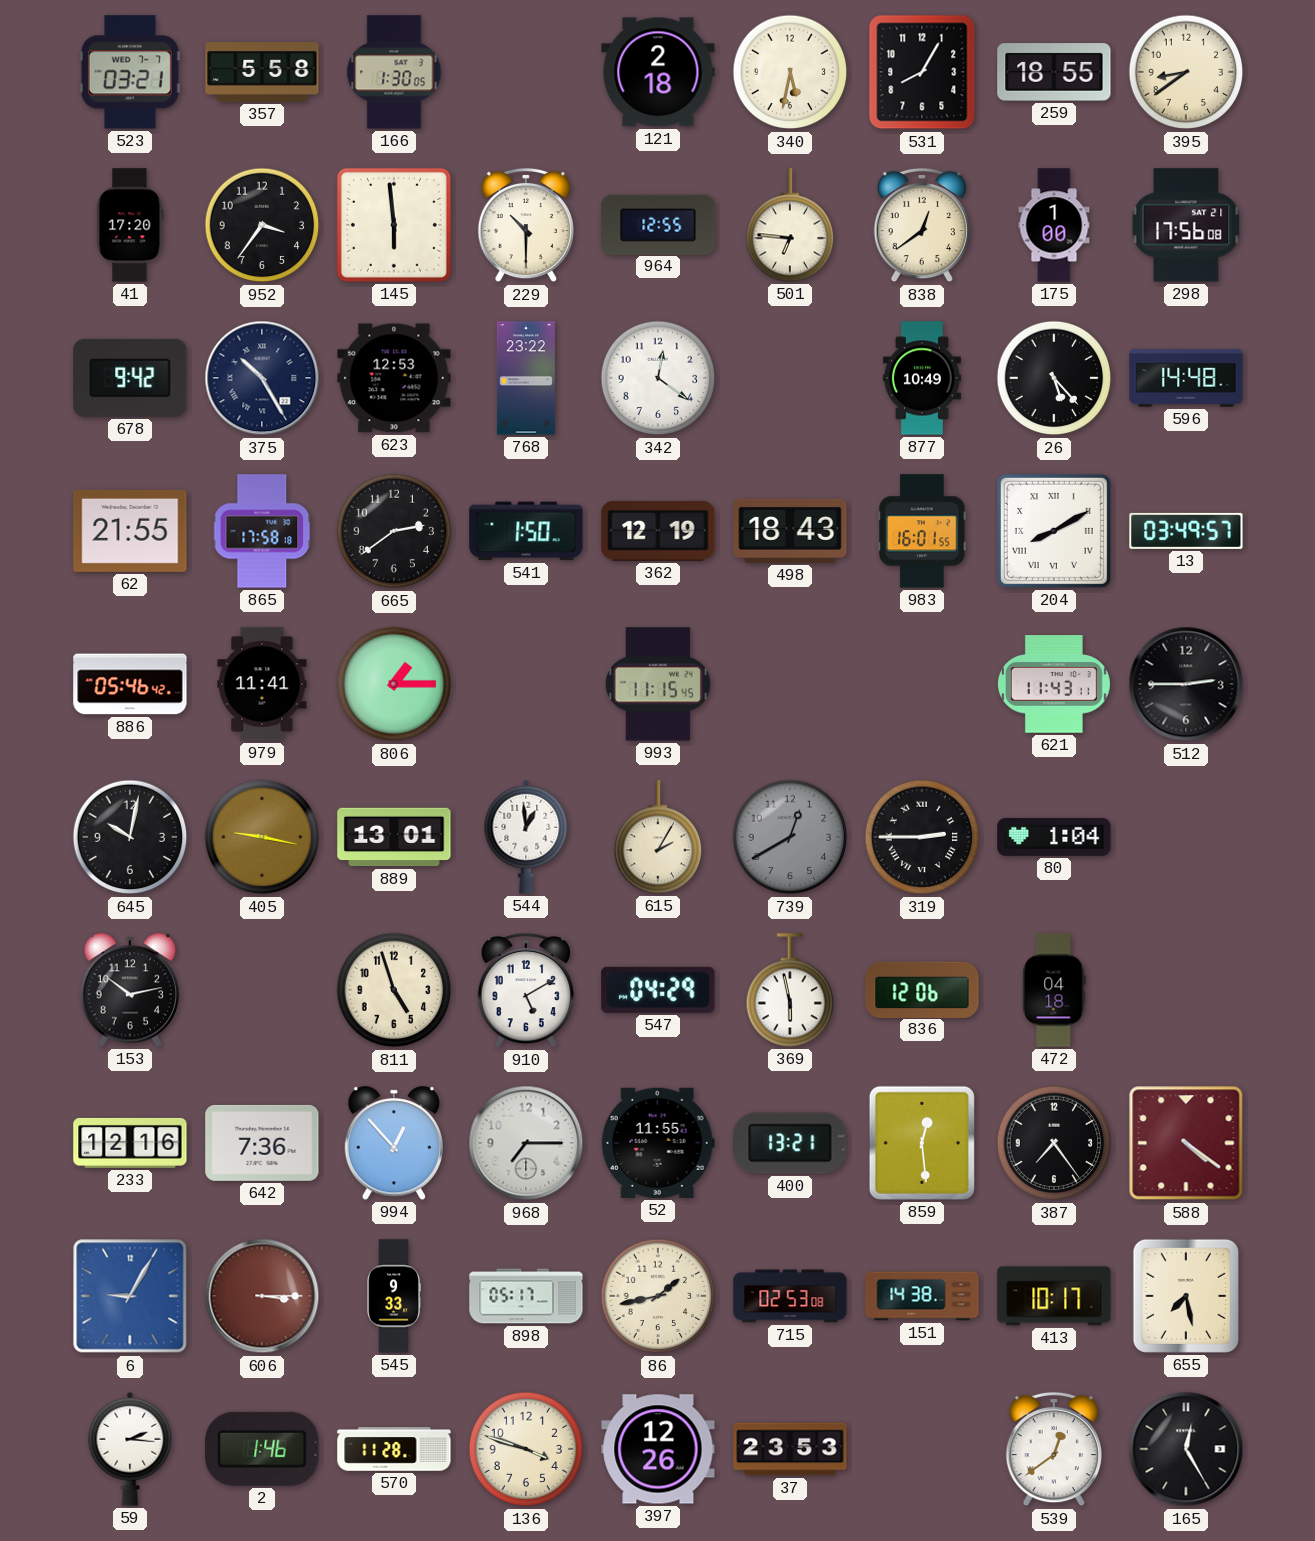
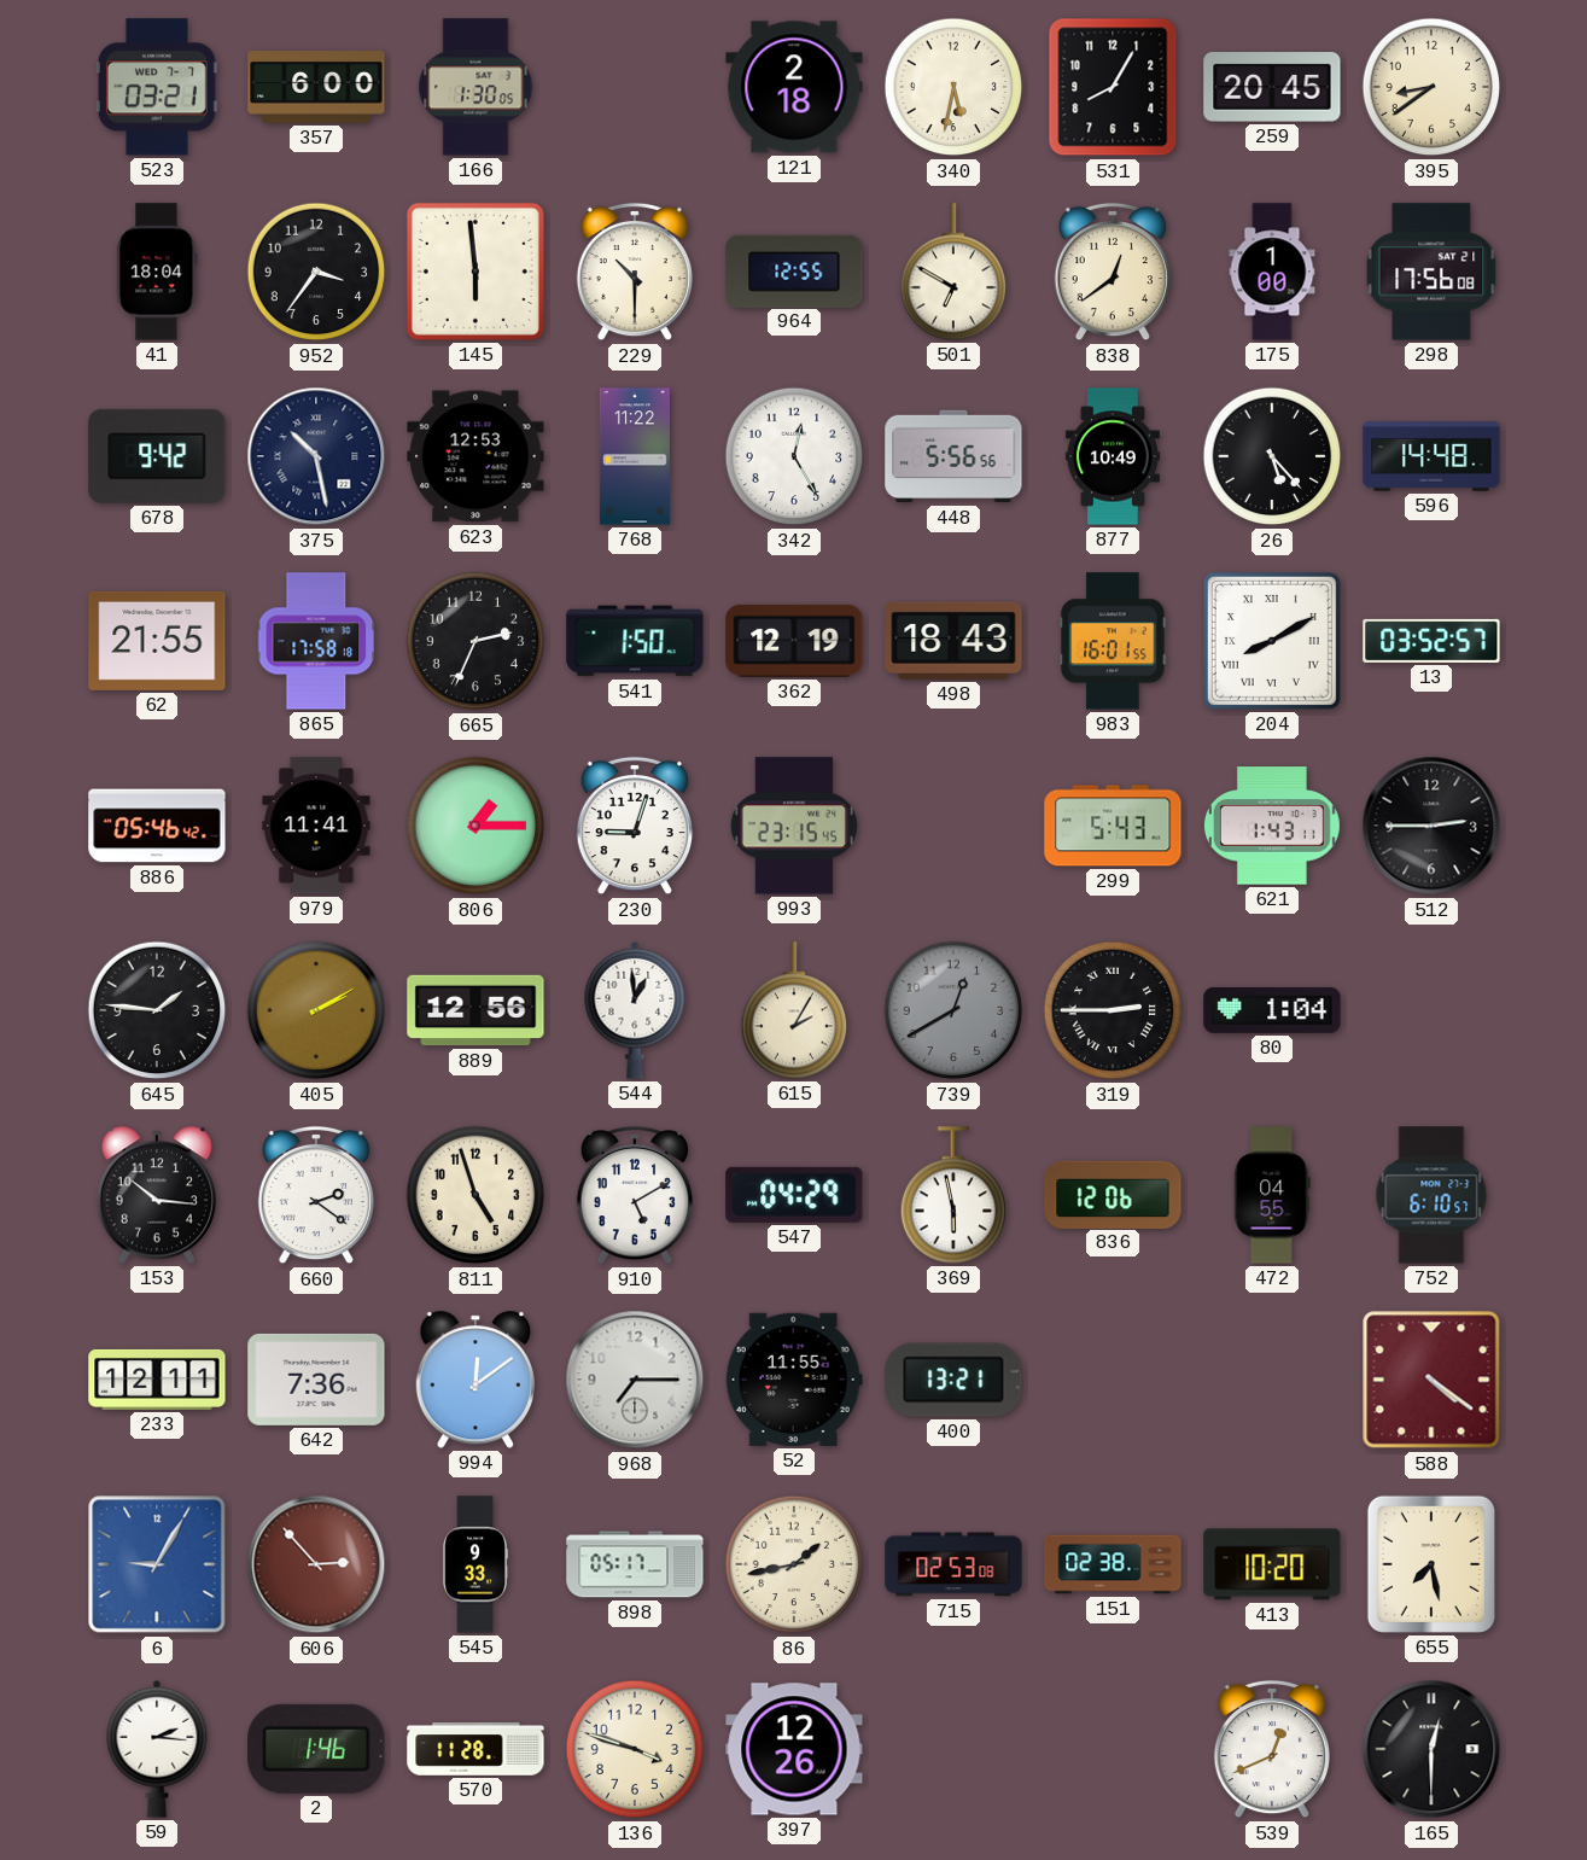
357: 5:58 -> 6:00 (316, 88)
259: 18:55 -> 20:45 (1272, 87)
41: 17:20 -> 18:04 (157, 272)
501: 6:46 -> 6:50 (953, 272)
375: 10:25 -> 10:28 (316, 456)
768: 23:22 -> 11:22 (635, 456)
342: 12:21 -> 12:25 (794, 456)
448: none -> 5:56 (953, 456)
665: 2:39 -> 2:34 (475, 641)
13: 03:49 -> 03:52 (1431, 641)
230: none -> 9:03 (635, 826)
993: 11:15 -> 23:15 (794, 826)
299: none -> 5:43 (1113, 826)
621: 11:43 -> 1:43 (1272, 826)
645: 10:02 -> 1:46 (157, 1010)
405: 9:17 -> 2:10 (316, 1010)
889: 13:01 -> 12:56 (475, 1010)
153: 10:13 -> 10:16 (156, 1195)
660: none -> 2:21 (316, 1195)
472: 04:18 -> 04:55 (1272, 1195)
752: none -> 6:10 (1431, 1195)
233: 12:16 -> 12:11 (157, 1380)
994: 12:53 -> 12:09 (474, 1380)
859: 12:29 -> none (922, 1143)
387: 7:24 -> none (1054, 1143)
606: 3:15 -> 2:53 (316, 1564)
151: 14:38 -> 02:38 (1113, 1564)
413: 10:17 -> 10:20 (1272, 1564)
37: 23:53 -> none (790, 1449)
539: 12:39 -> 12:41 (1272, 1749)
165: 12:25 -> 12:30 (1431, 1749)
